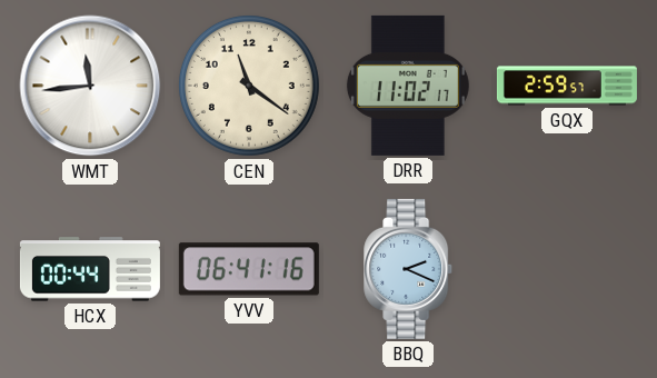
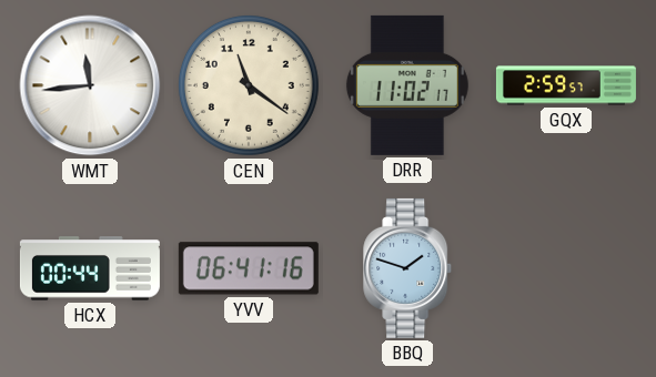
BBQ: 2:19 -> 1:48 (408, 268)
